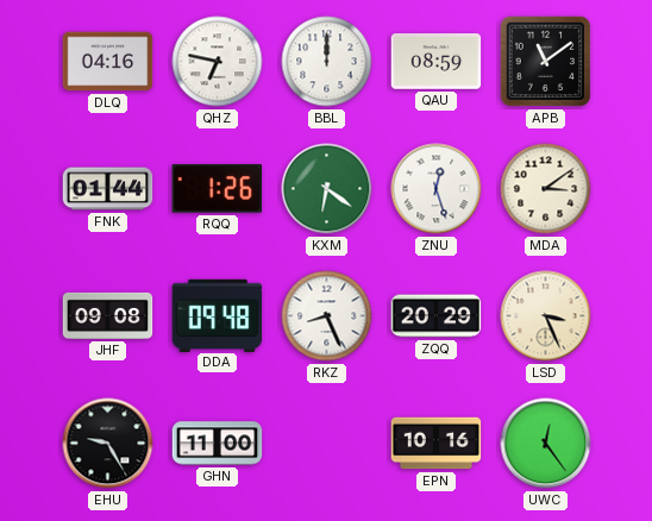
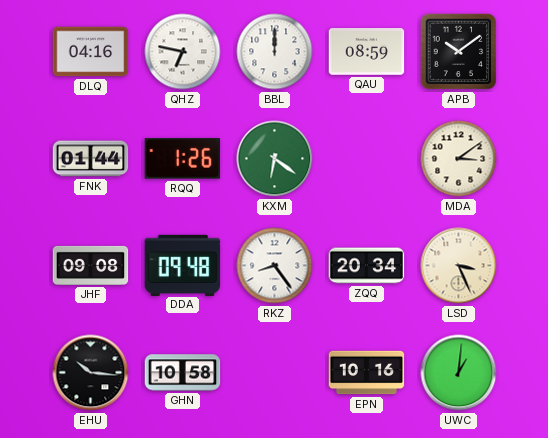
APB: 11:09 -> 10:09 (459, 52)
ZNU: 12:27 -> none (437, 189)
RKZ: 8:26 -> 8:24 (275, 266)
ZQQ: 20:29 -> 20:34 (367, 266)
EHU: 9:25 -> 10:16 (91, 373)
GHN: 11:00 -> 10:58 (183, 373)
UWC: 12:24 -> 1:01 (459, 373)
